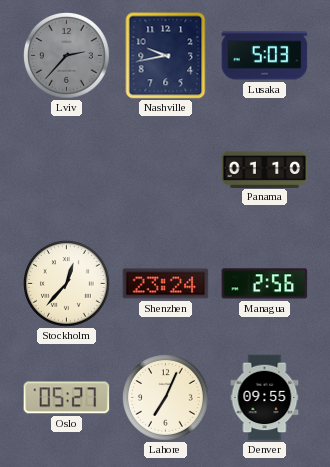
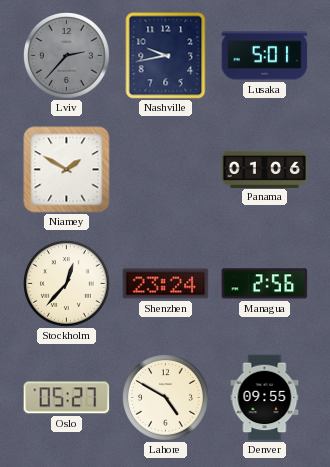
Lusaka: 5:03 -> 5:01 (265, 56)
Niamey: none -> 1:50 (67, 170)
Panama: 01:10 -> 01:06 (265, 169)
Lahore: 7:04 -> 4:50 (166, 398)
